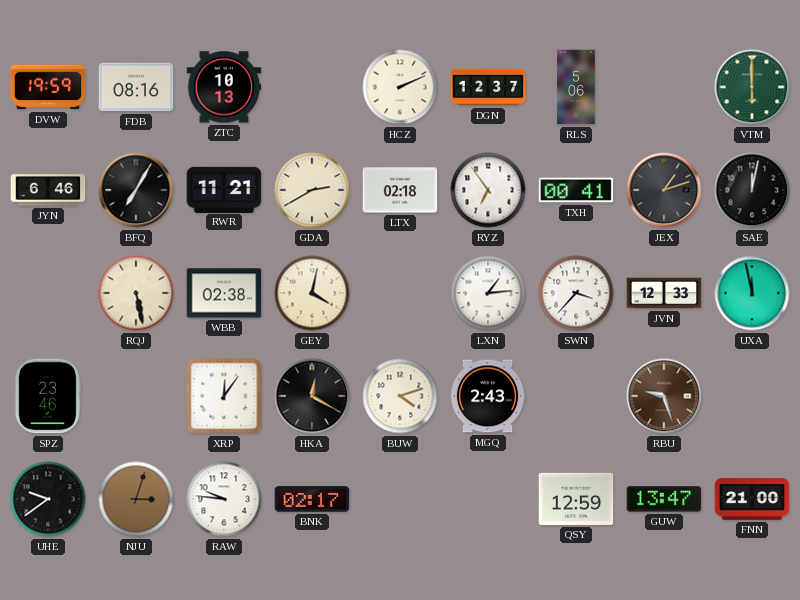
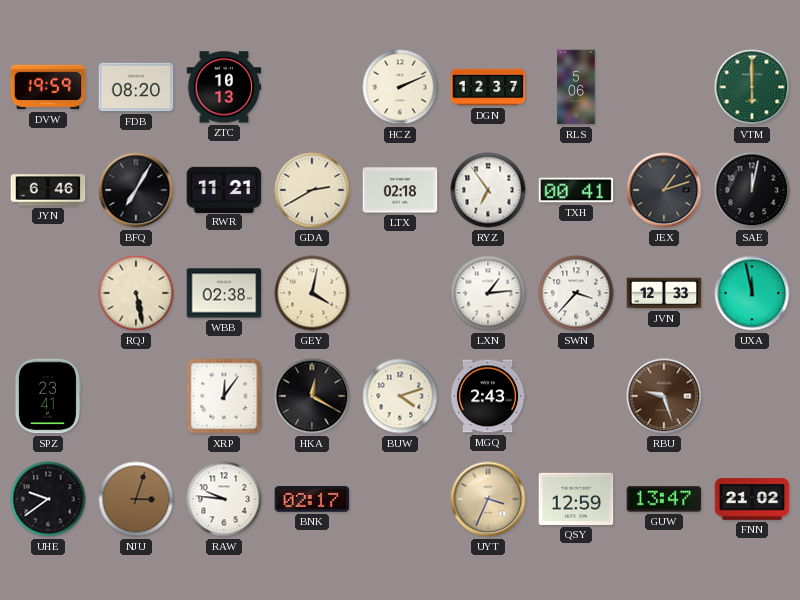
FDB: 08:16 -> 08:20 (136, 87)
SPZ: 23:46 -> 23:41 (47, 396)
UYT: none -> 3:34 (488, 499)
FNN: 21:00 -> 21:02 (752, 499)
